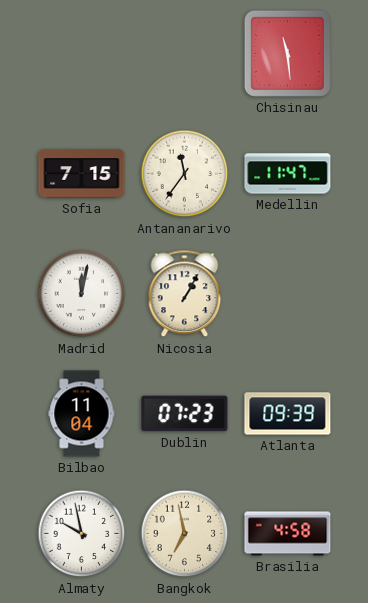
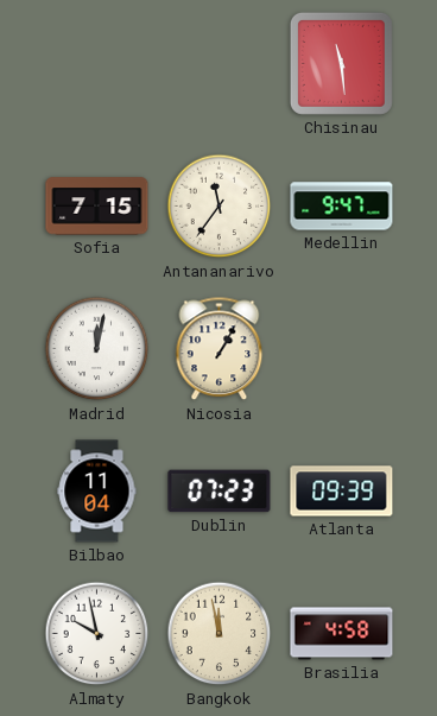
Medellin: 11:47 -> 9:47 (342, 207)
Bangkok: 6:58 -> 11:58 (220, 634)
